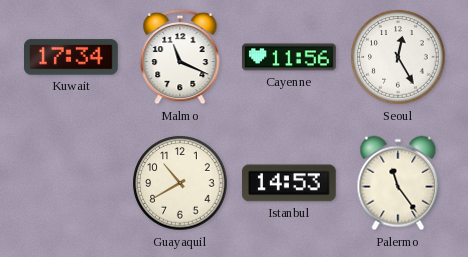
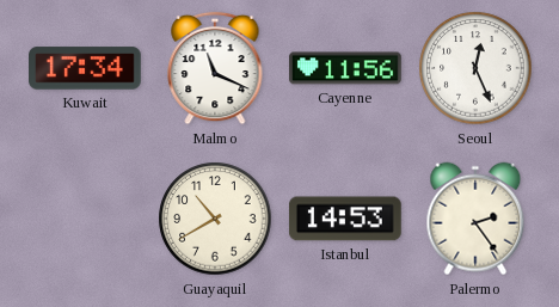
Seoul: 12:25 -> 12:26 (475, 68)
Palermo: 11:24 -> 2:24 (475, 219)
